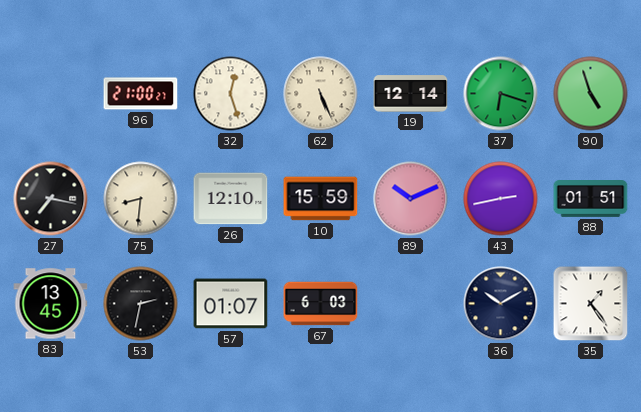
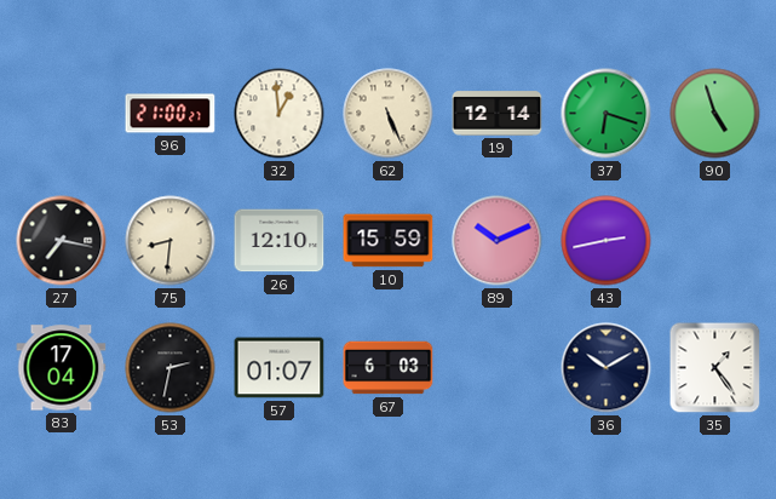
32: 12:27 -> 12:59 (280, 114)
88: 01:51 -> none (591, 199)
83: 13:45 -> 17:04 (62, 368)
